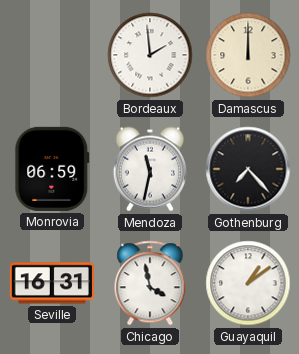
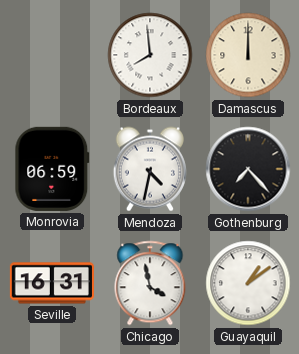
Bordeaux: 1:59 -> 7:59 (150, 55)
Mendoza: 11:32 -> 4:32 (150, 169)
